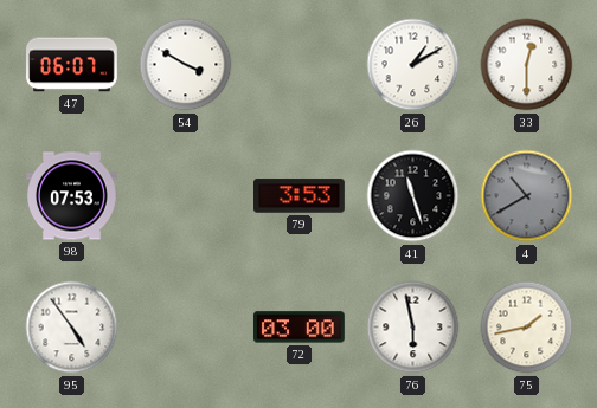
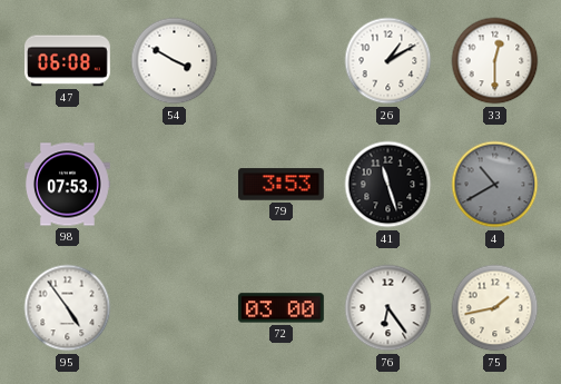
47: 06:07 -> 06:08 (68, 61)
76: 5:58 -> 6:24 (388, 308)
